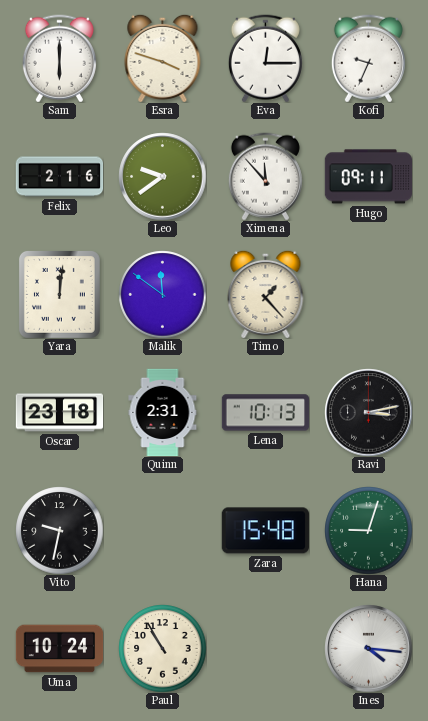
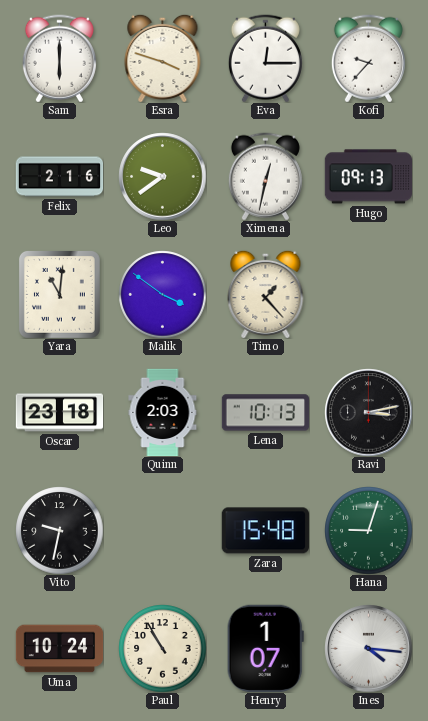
Kofi: 9:34 -> 9:37 (368, 58)
Ximena: 11:53 -> 12:32 (265, 176)
Hugo: 09:11 -> 09:13 (368, 177)
Yara: 12:01 -> 11:01 (59, 294)
Malik: 11:51 -> 3:51 (162, 294)
Quinn: 2:31 -> 2:03 (163, 412)
Henry: none -> 1:07 (265, 648)
